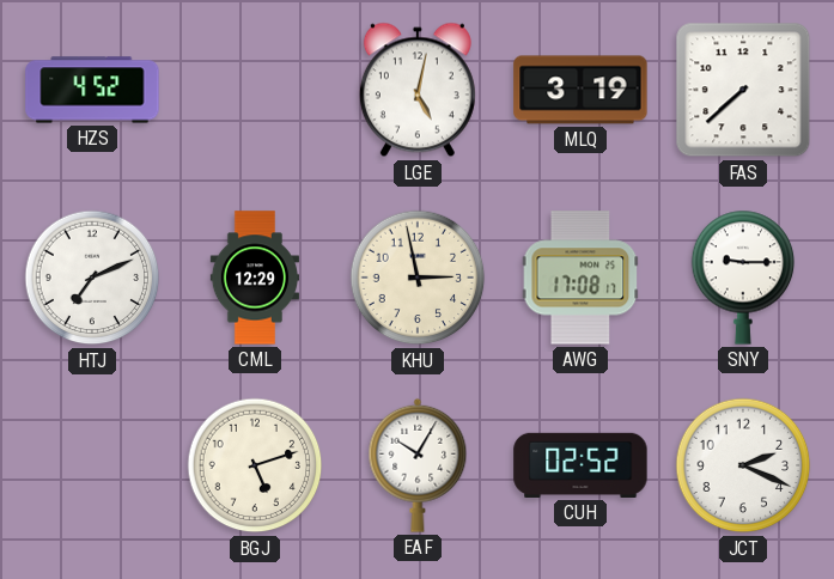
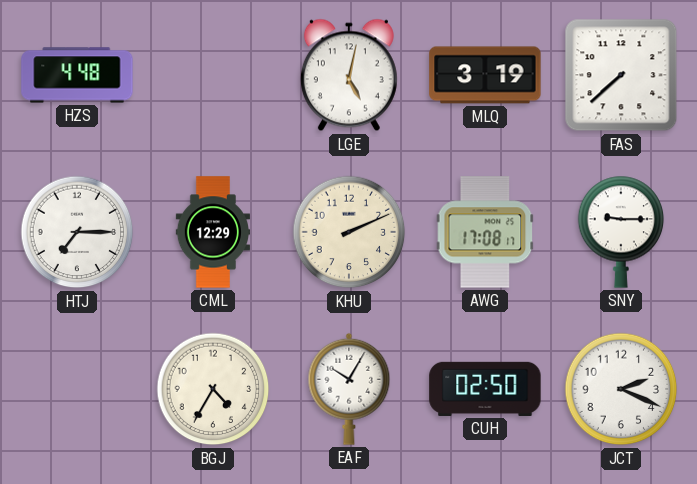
HZS: 4:52 -> 4:48 (77, 75)
HTJ: 7:11 -> 7:15 (77, 232)
KHU: 2:58 -> 2:11 (349, 232)
BGJ: 5:12 -> 4:35 (213, 389)
CUH: 02:52 -> 02:50 (485, 389)
